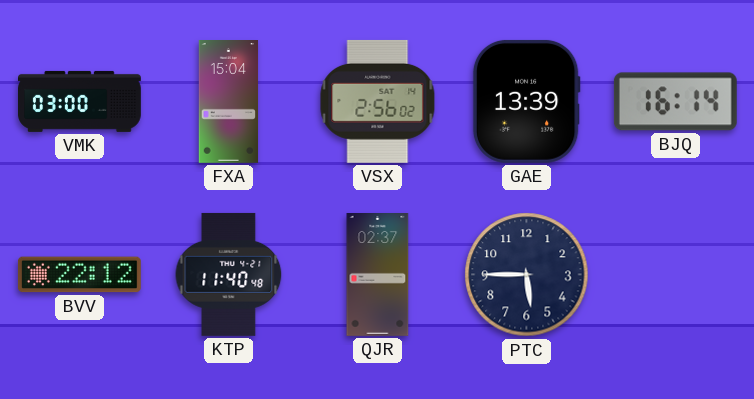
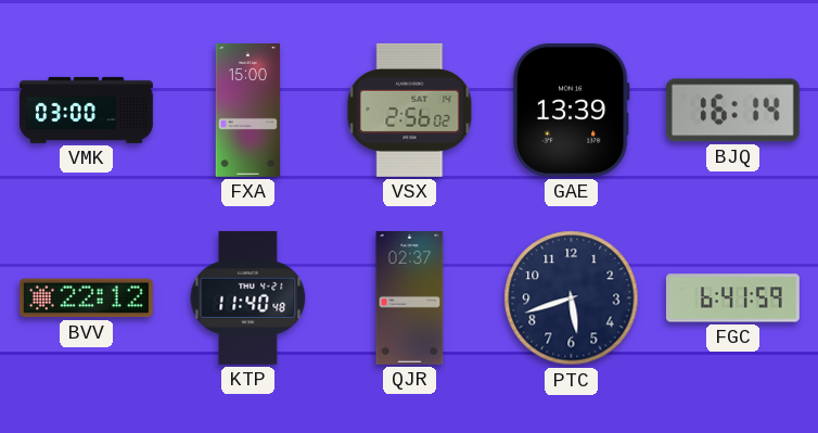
FXA: 15:04 -> 15:00 (248, 111)
PTC: 5:45 -> 5:42 (572, 298)
FGC: none -> 6:41 (732, 298)
